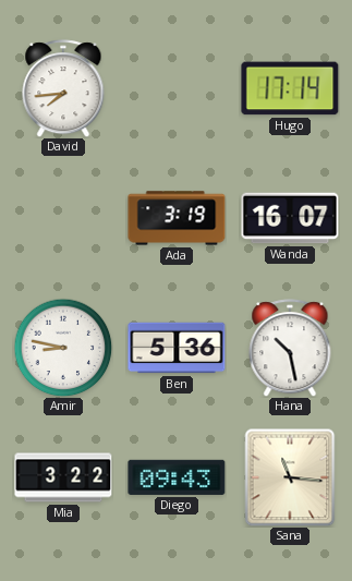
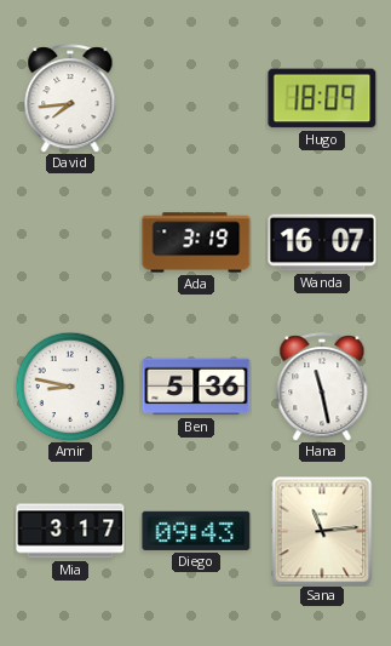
Hugo: 17:14 -> 18:09 (322, 98)
Hana: 10:28 -> 11:28 (322, 387)
Mia: 3:22 -> 3:17 (70, 531)
Sana: 11:16 -> 11:14 (322, 531)
